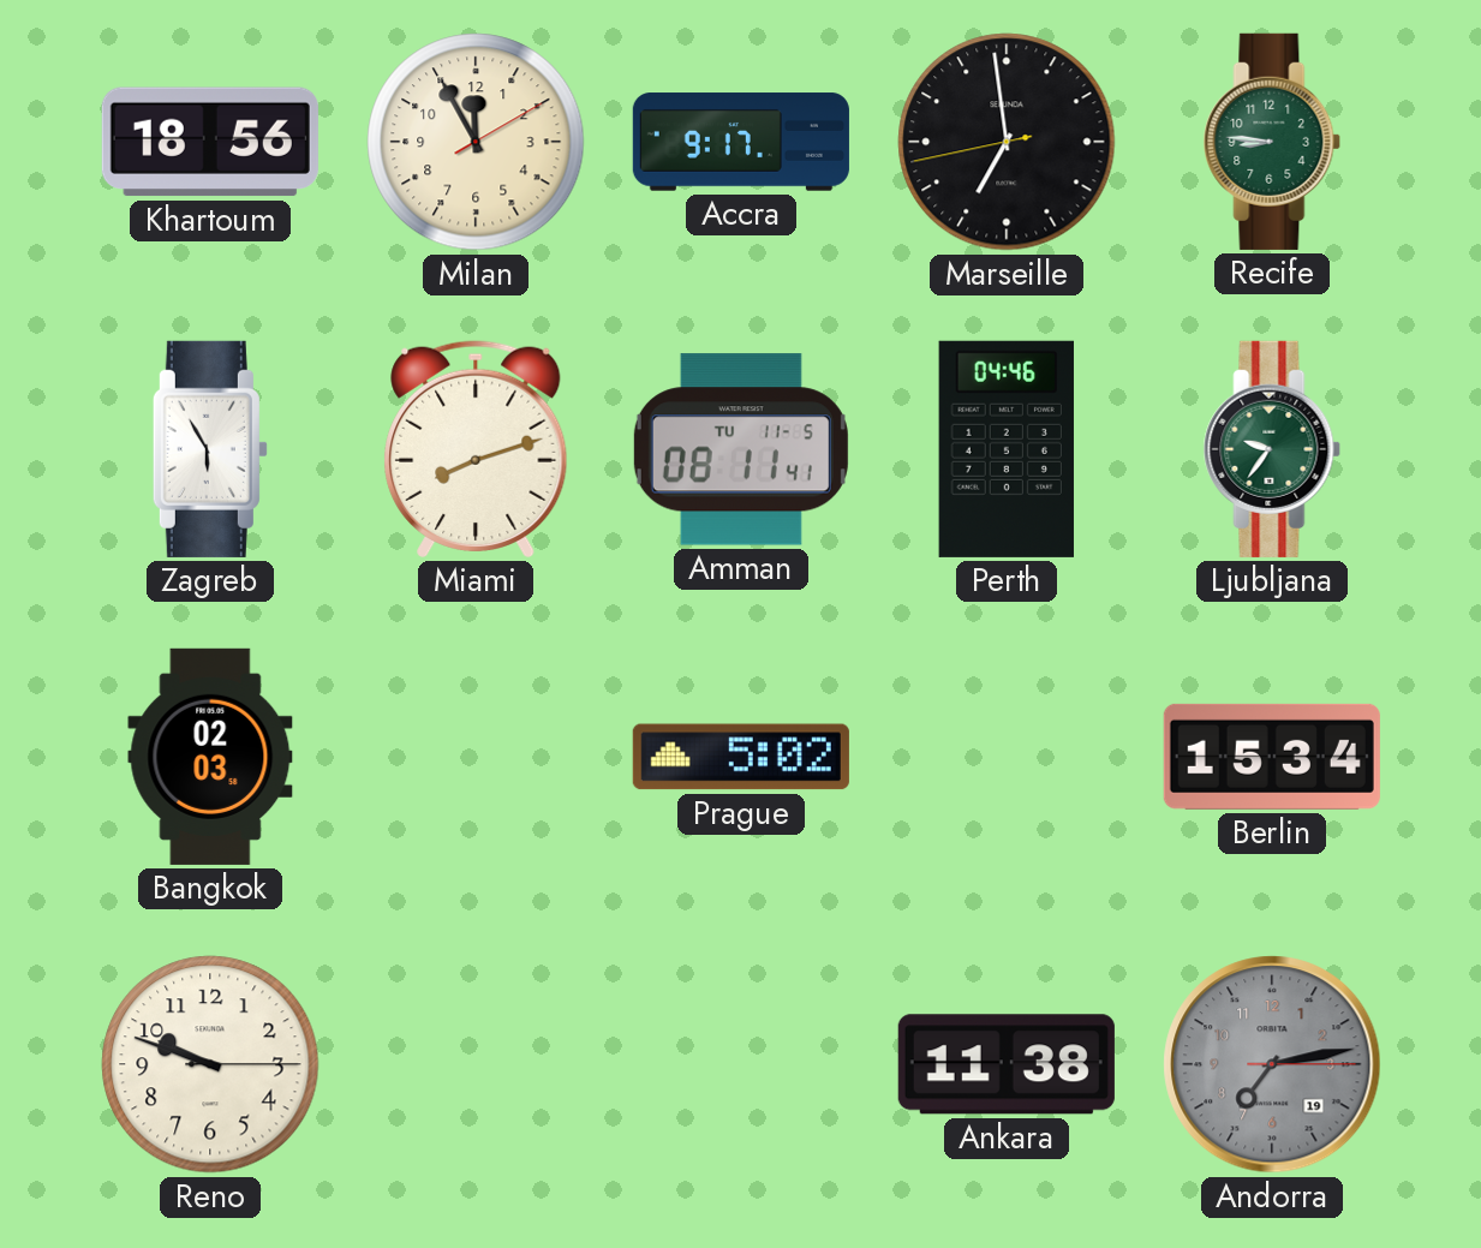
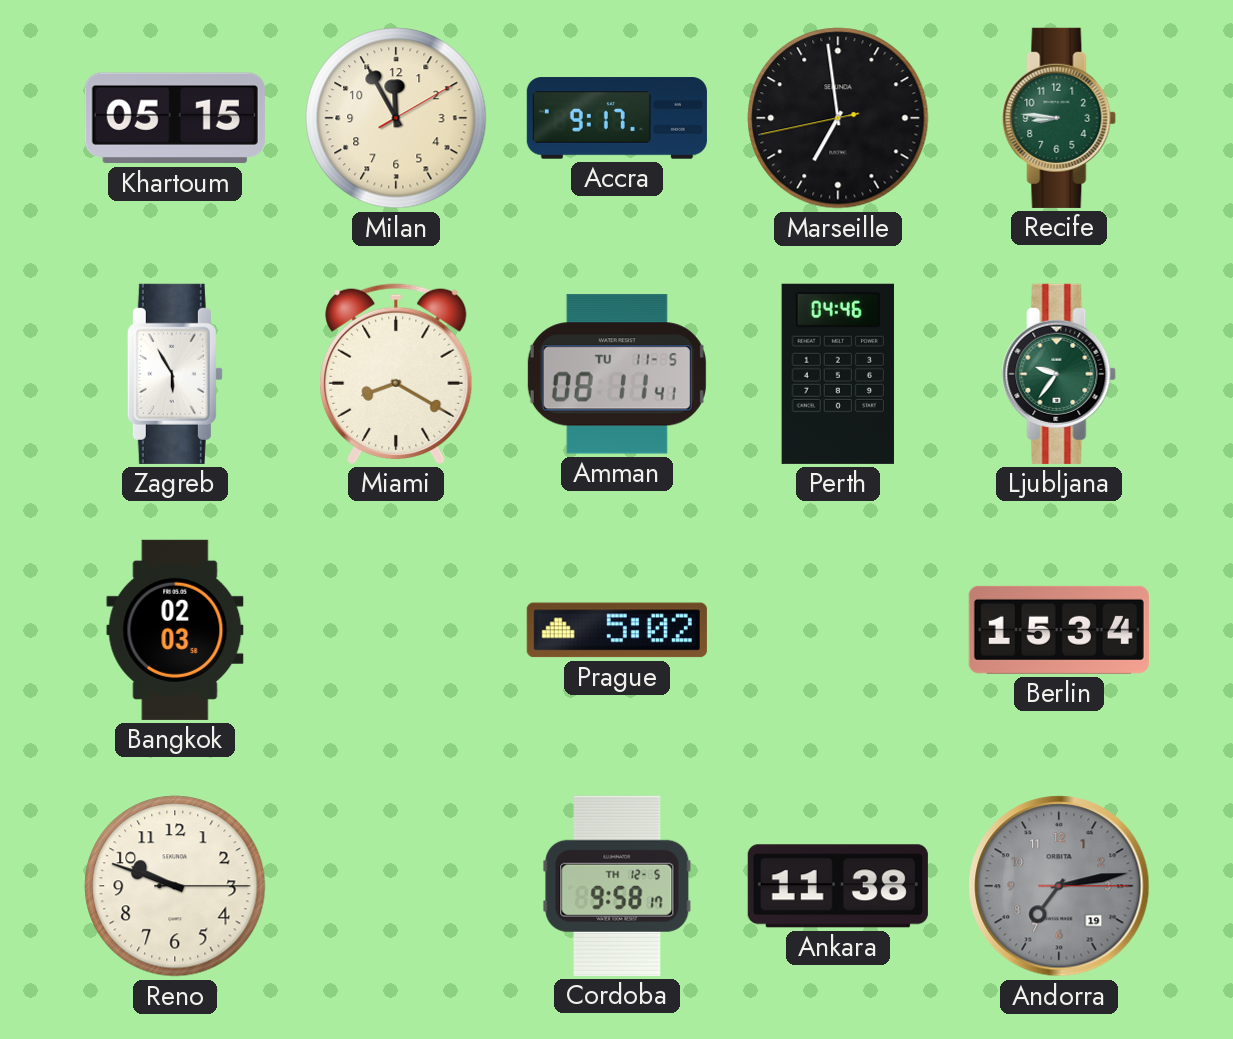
Khartoum: 18:56 -> 05:15 (175, 118)
Miami: 8:12 -> 8:20 (396, 374)
Cordoba: none -> 9:58 (617, 886)
